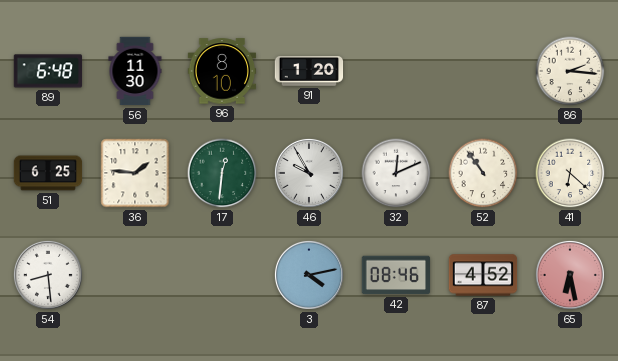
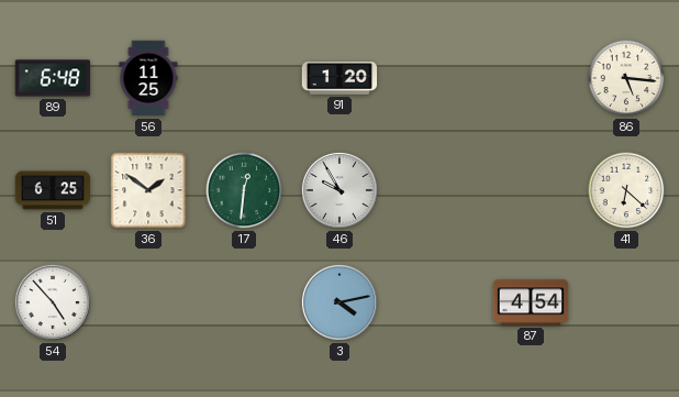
56: 11:30 -> 11:25 (148, 78)
96: 8:10 -> none (222, 71)
86: 2:16 -> 5:16 (626, 78)
36: 1:46 -> 1:51 (148, 190)
32: 12:11 -> none (396, 173)
52: 10:54 -> none (483, 173)
54: 8:29 -> 4:53 (53, 302)
42: 08:46 -> none (396, 275)
87: 4:52 -> 4:54 (531, 302)
65: 6:28 -> none (570, 275)
